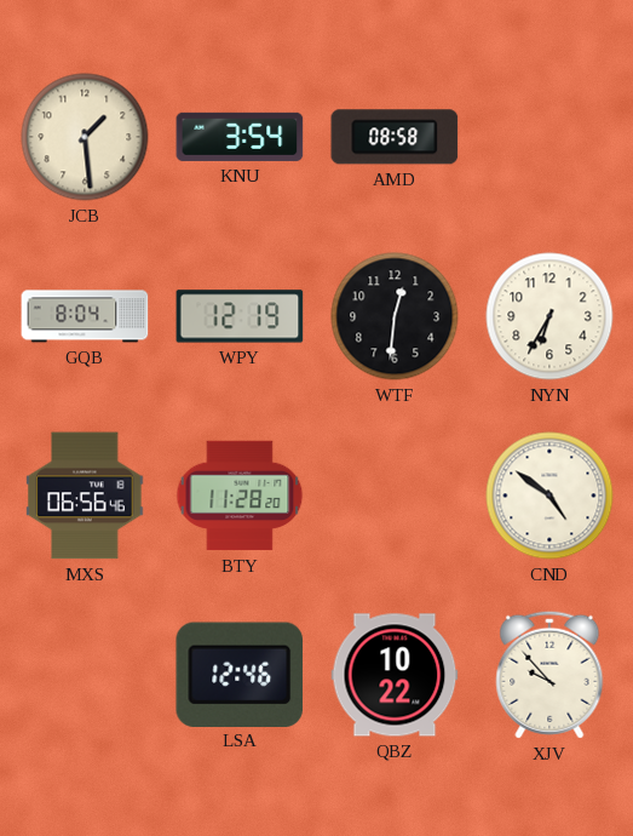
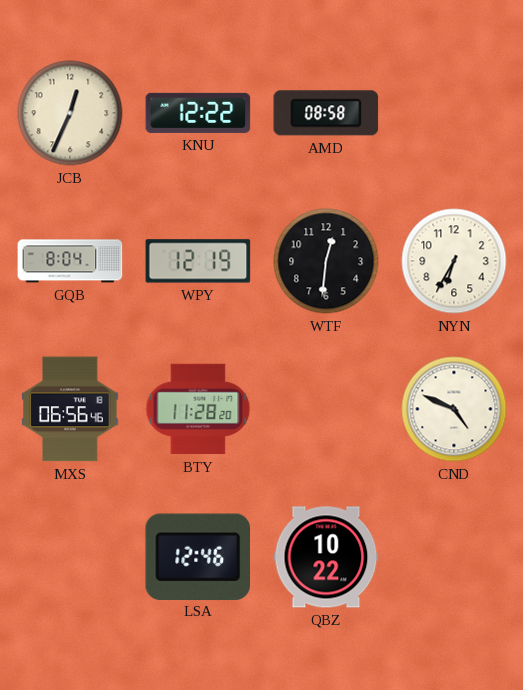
JCB: 1:29 -> 12:34 (70, 113)
KNU: 3:54 -> 12:22 (198, 113)
CND: 4:51 -> 4:49 (454, 409)
XJV: 9:53 -> none (549, 675)
